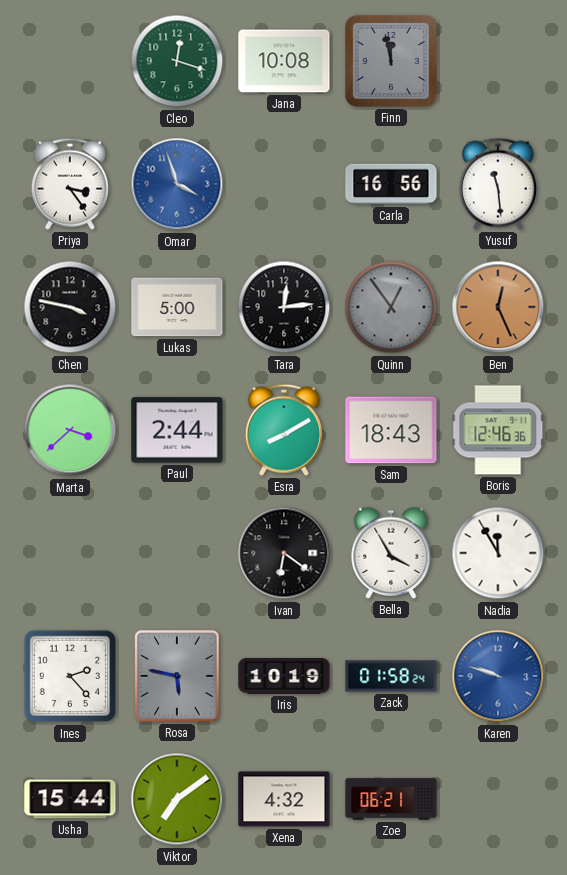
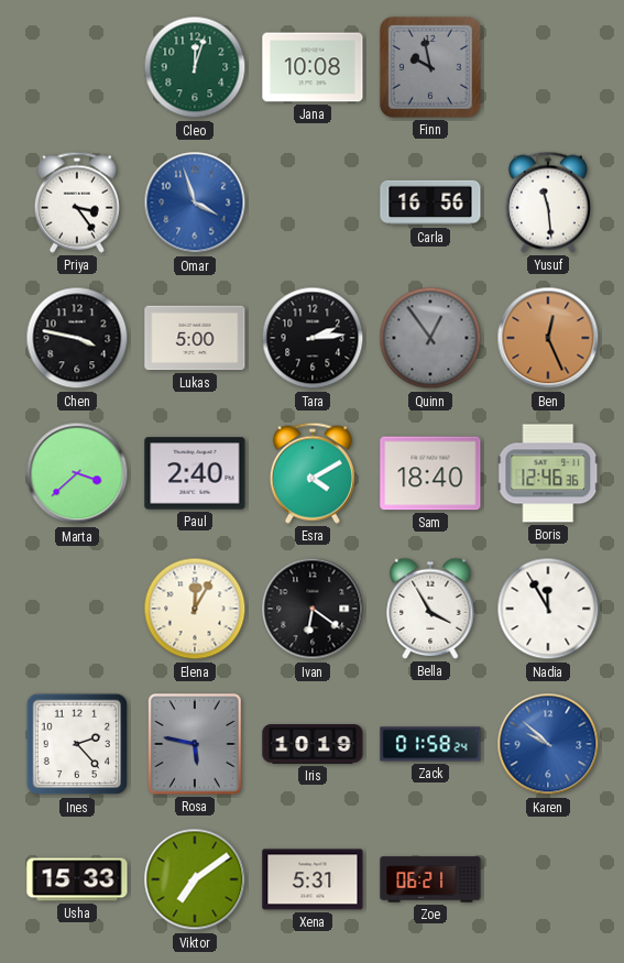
Cleo: 12:18 -> 12:03 (195, 67)
Finn: 11:58 -> 9:58 (430, 67)
Tara: 12:14 -> 2:14 (313, 338)
Paul: 2:44 -> 2:40 (195, 473)
Esra: 8:10 -> 4:10 (313, 473)
Sam: 18:43 -> 18:40 (430, 473)
Elena: none -> 12:05 (195, 609)
Karen: 9:48 -> 9:52 (548, 744)
Usha: 15:44 -> 15:33 (77, 879)
Xena: 4:32 -> 5:31 (313, 879)
